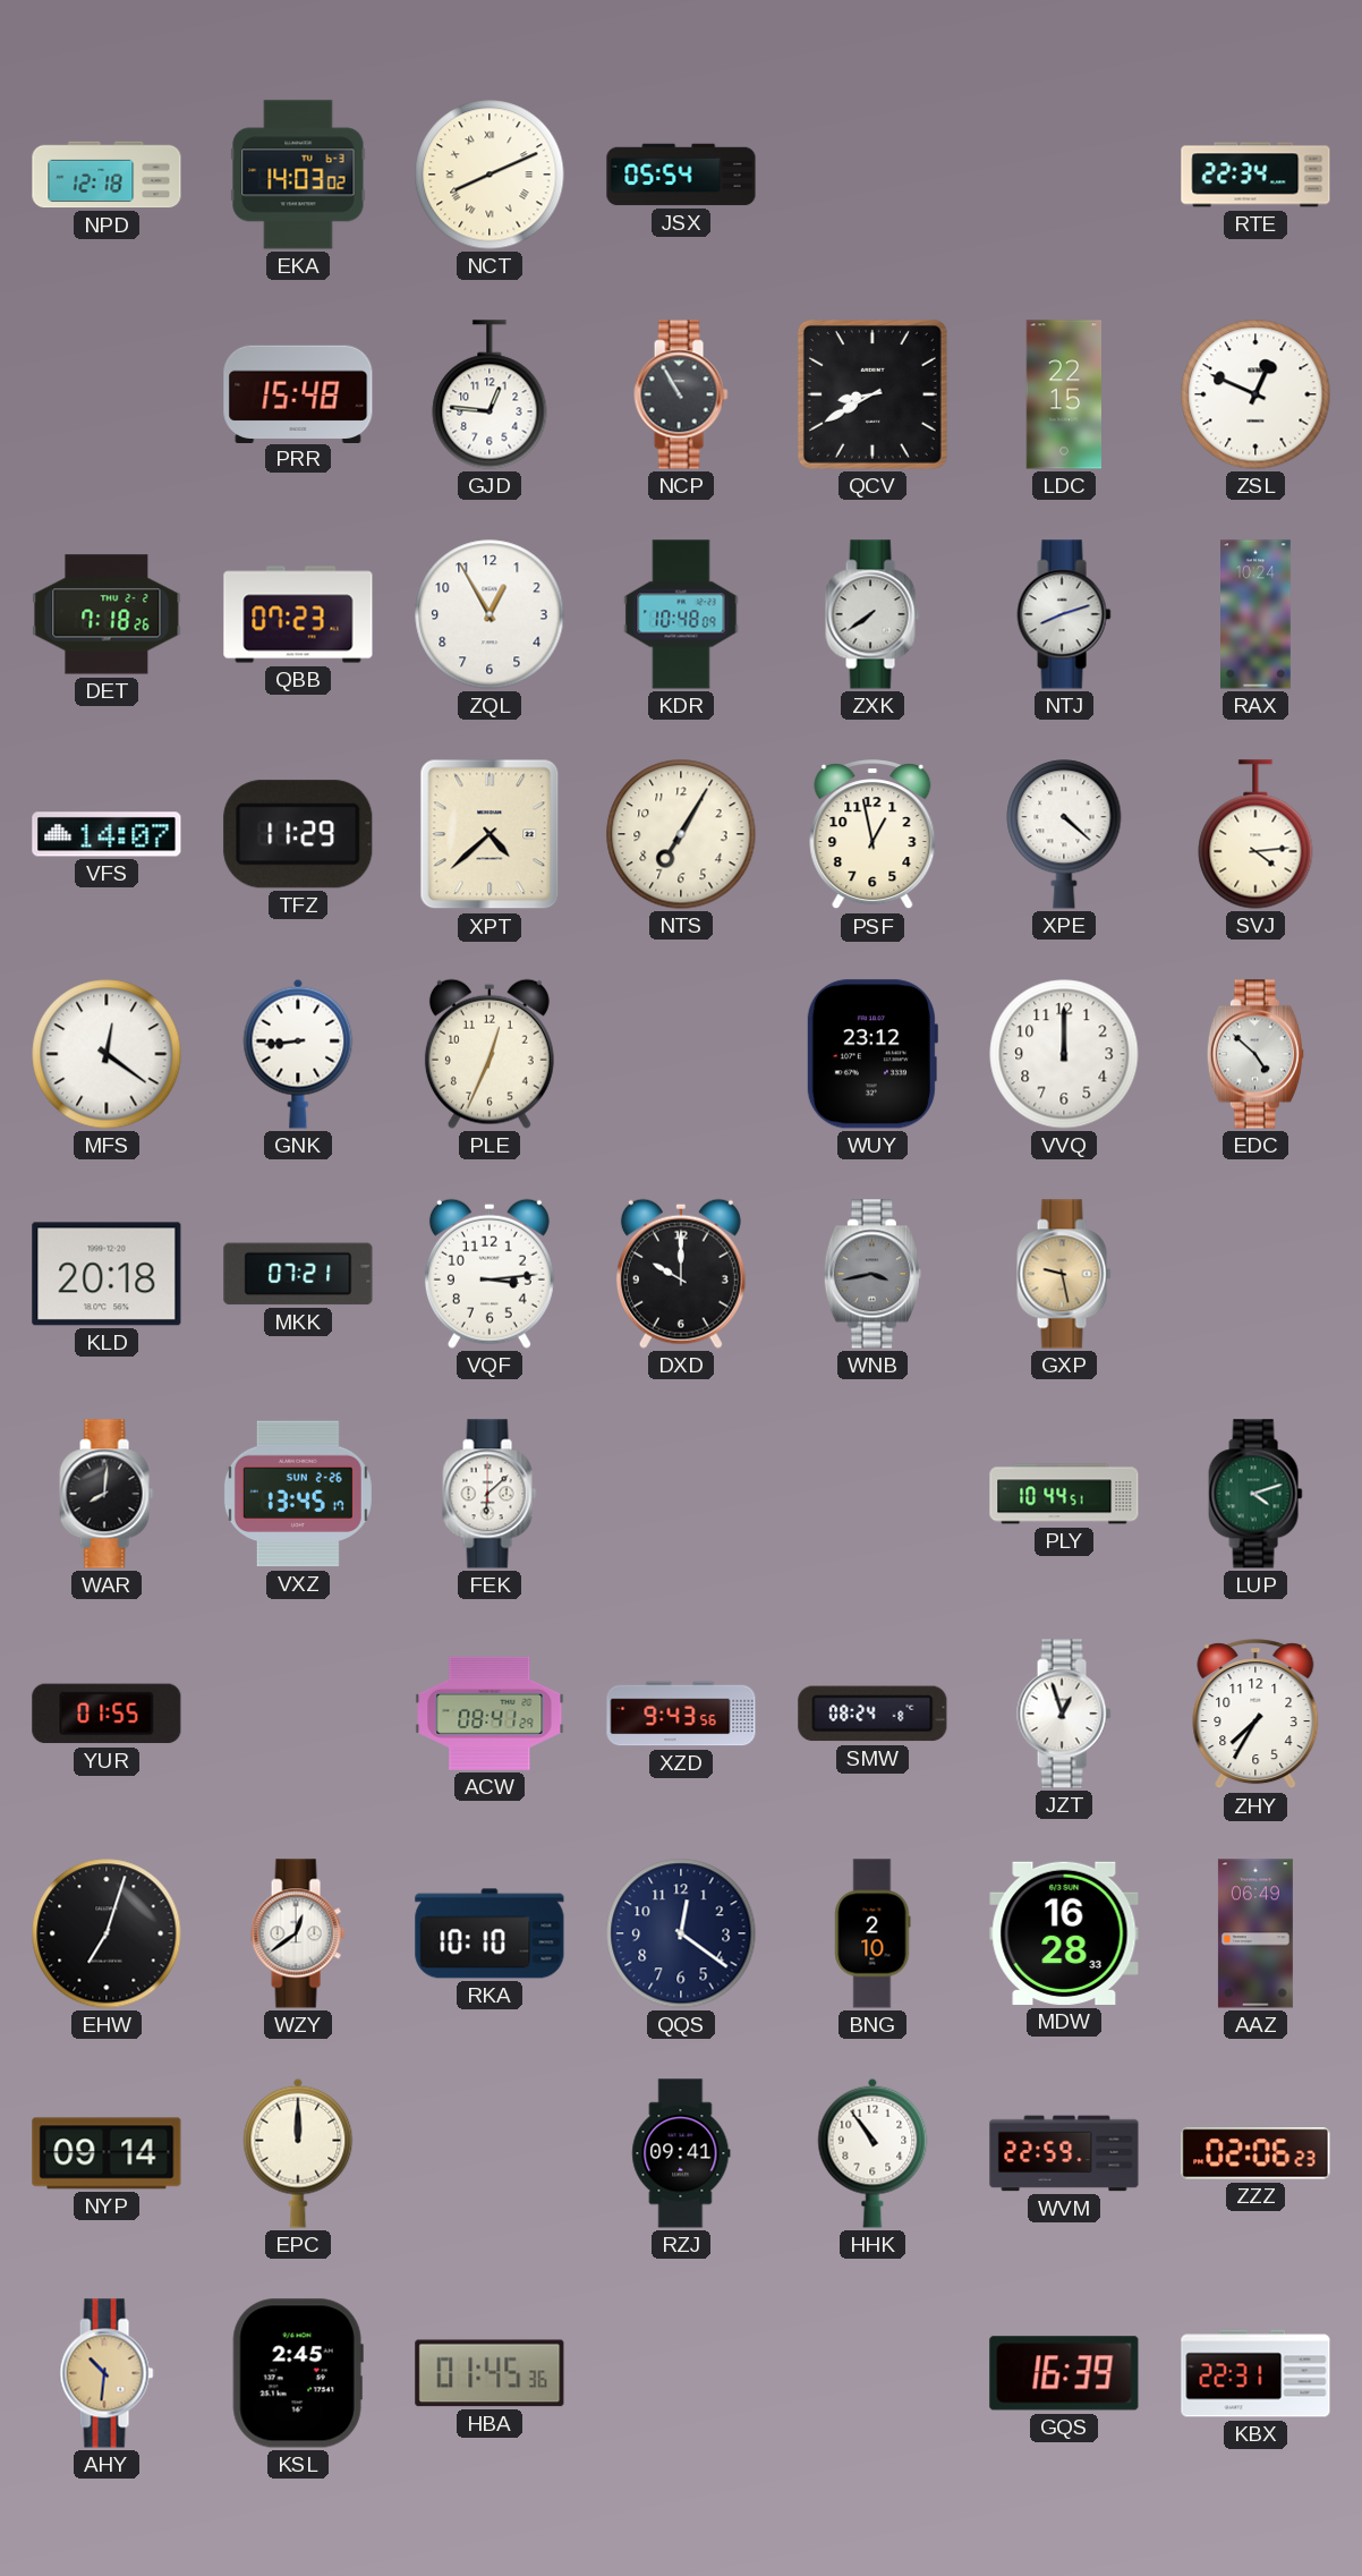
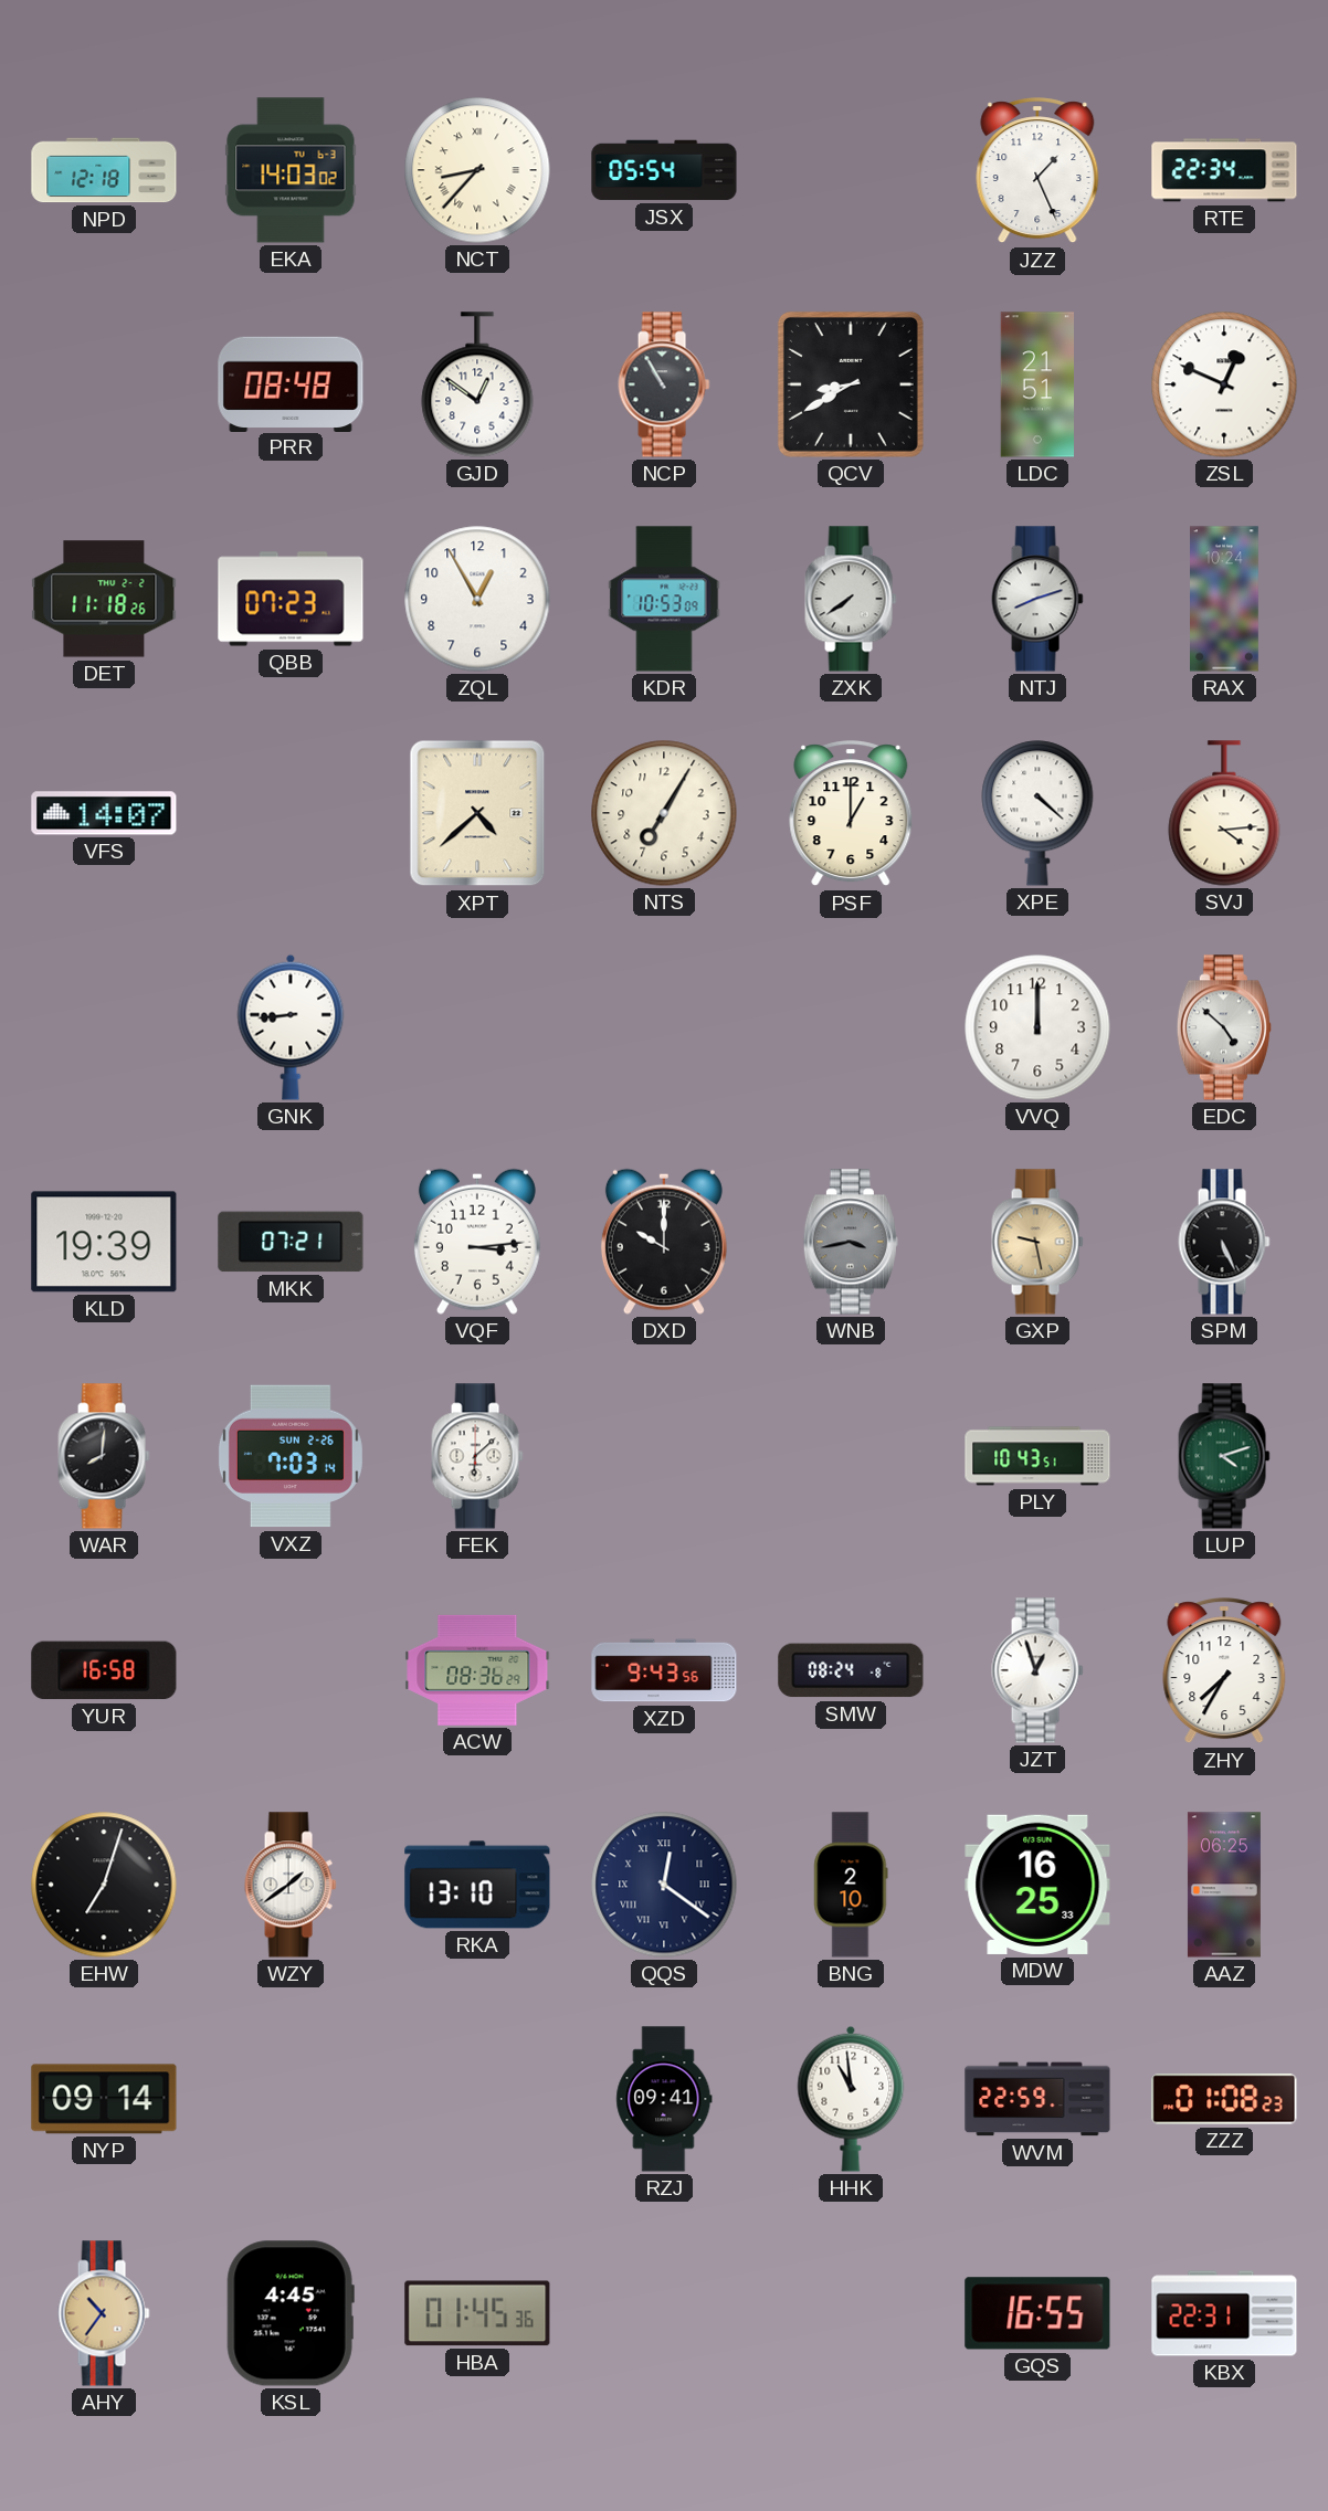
NCT: 8:11 -> 8:37 (477, 170)
JZZ: none -> 1:26 (1037, 171)
PRR: 15:48 -> 08:48 (291, 383)
GJD: 12:46 -> 12:51 (477, 384)
LDC: 22:15 -> 21:51 (1037, 384)
DET: 7:18 -> 11:18 (104, 599)
KDR: 10:48 -> 10:53 (664, 599)
TFZ: 11:29 -> none (298, 834)
PSF: 12:58 -> 1:00 (851, 814)
MFS: 12:21 -> none (107, 1054)
PLE: 12:34 -> none (490, 1054)
WUY: 23:12 -> none (871, 1054)
KLD: 20:18 -> 19:39 (104, 1242)
SPM: none -> 5:26 (1224, 1242)
VXZ: 13:45 -> 7:03 (291, 1456)
PLY: 10:44 -> 10:43 (1037, 1456)
YUR: 01:55 -> 16:58 (104, 1670)
ACW: 08:41 -> 08:36 (477, 1670)
WZY: 12:39 -> 1:39 (291, 1885)
RKA: 10:10 -> 13:10 (477, 1885)
QQS numerals: Arabic -> Roman (664, 1885)
MDW: 16:28 -> 16:25 (1037, 1885)
AAZ: 06:49 -> 06:25 (1224, 1885)
EPC: 12:00 -> none (298, 2153)
HHK: 10:54 -> 10:59 (851, 2099)
ZZZ: 02:06 -> 01:08 (1224, 2099)
AHY: 10:31 -> 10:36 (104, 2313)
KSL: 2:45 -> 4:45 (291, 2313)
GQS: 16:39 -> 16:55 (1037, 2313)
